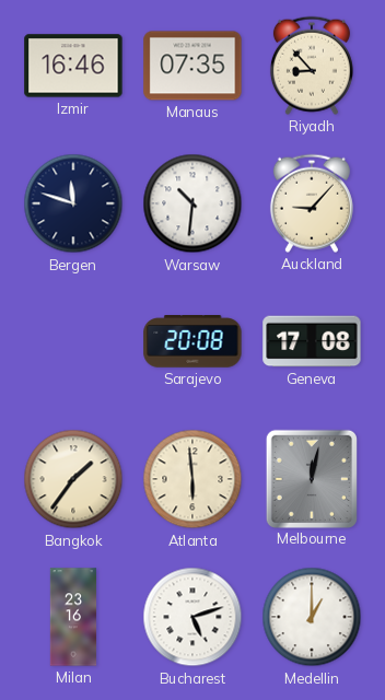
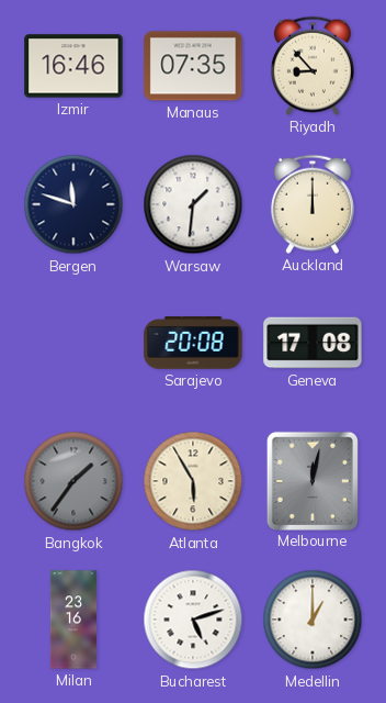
Warsaw: 10:31 -> 1:31 (193, 204)
Auckland: 9:07 -> 12:00 (313, 204)
Bangkok dial: cream -> grey (73, 481)
Atlanta: 5:59 -> 5:55 (193, 481)
